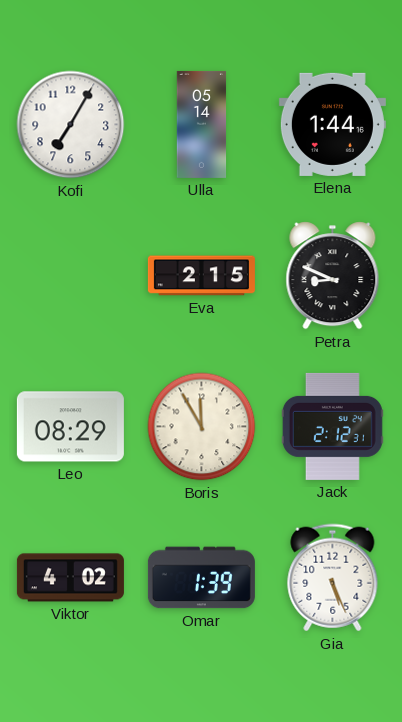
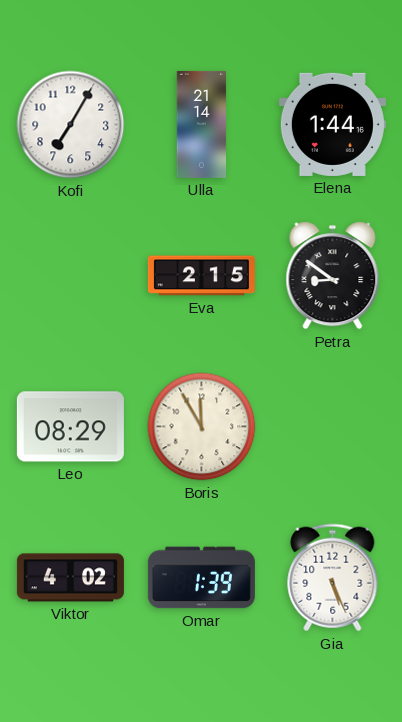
Ulla: 05:14 -> 21:14 (202, 124)
Petra: 8:49 -> 8:51 (333, 276)
Jack: 2:12 -> none (332, 426)
